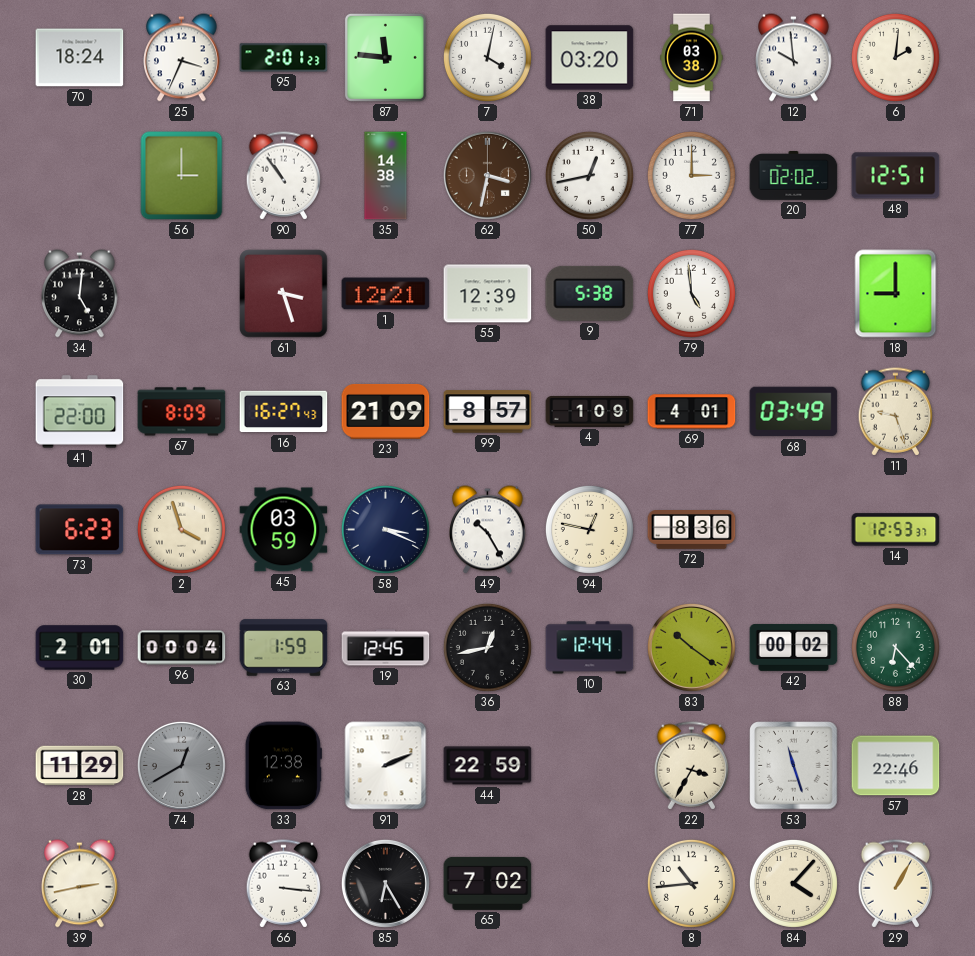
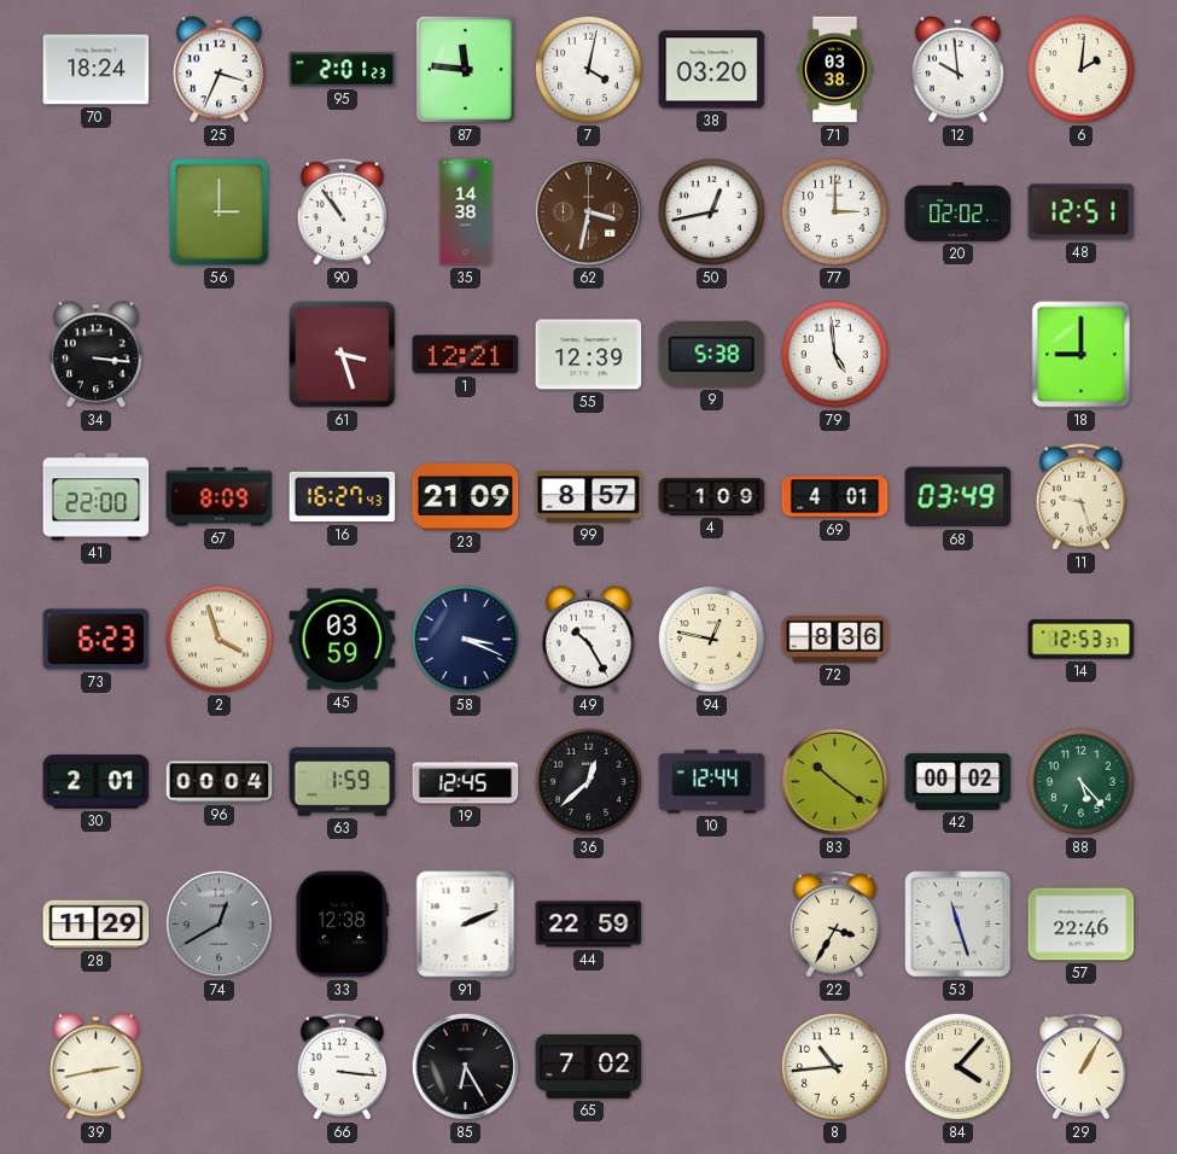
34: 5:01 -> 3:16 (97, 355)
36: 12:43 -> 12:38 (588, 781)
88: 6:23 -> 5:23 (1080, 781)
